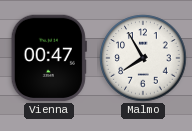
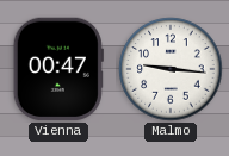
Malmo: 7:55 -> 9:16 (171, 69)
